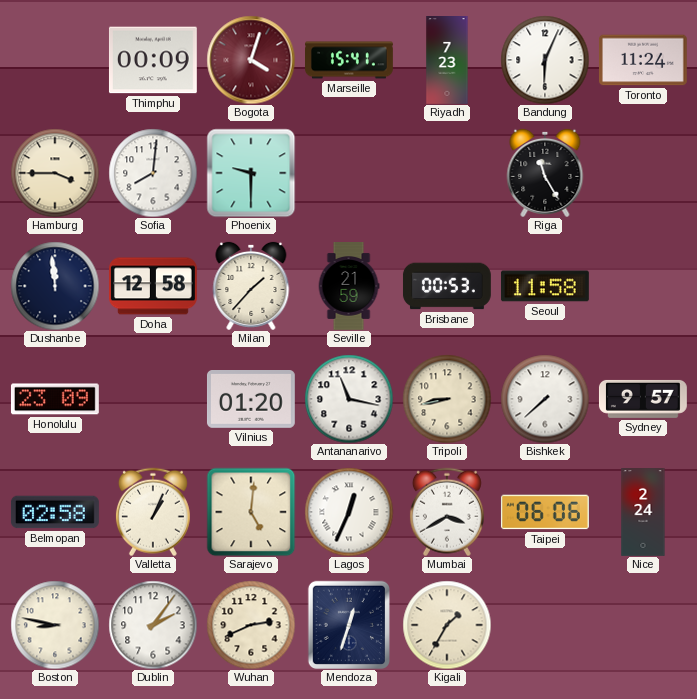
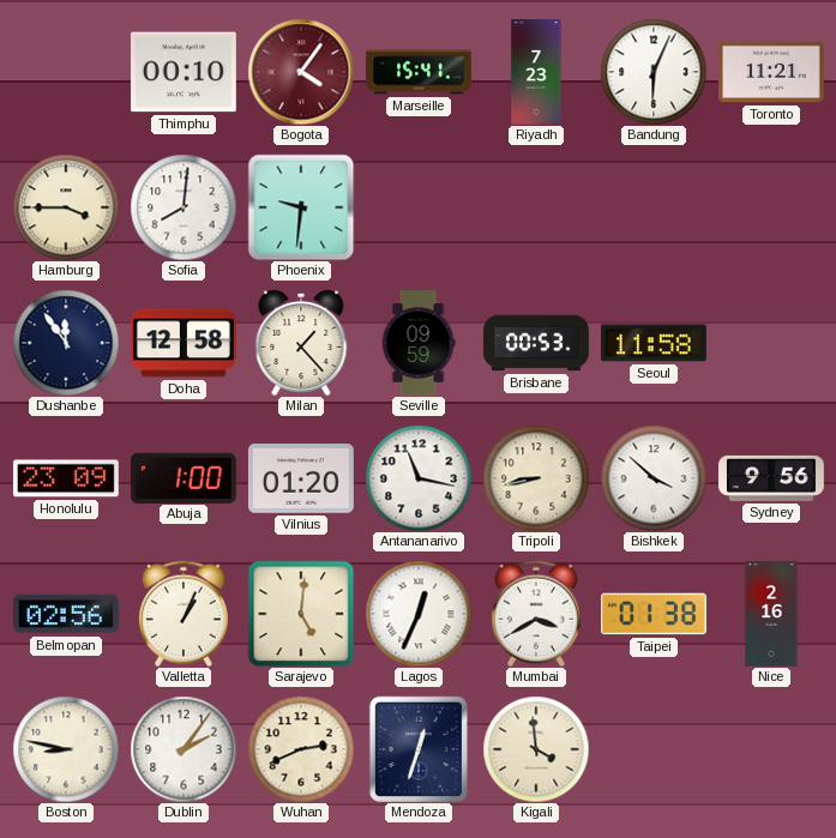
Thimphu: 00:09 -> 00:10 (184, 72)
Bogota: 4:03 -> 4:06 (301, 72)
Toronto: 11:24 -> 11:21 (771, 72)
Phoenix: 9:30 -> 9:31 (301, 207)
Riga: 11:25 -> none (545, 173)
Dushanbe: 11:59 -> 11:54 (66, 343)
Milan: 1:37 -> 1:23 (301, 343)
Seville: 21:59 -> 09:59 (419, 344)
Abuja: none -> 1:00 (184, 477)
Bishkek: 7:38 -> 3:52 (654, 478)
Sydney: 9:57 -> 9:56 (771, 478)
Belmopan: 02:58 -> 02:56 (66, 614)
Taipei: 06:06 -> 01:38 (654, 614)
Nice: 2:24 -> 2:16 (771, 615)
Kigali: 1:35 -> 3:59 (536, 749)
